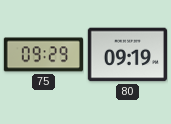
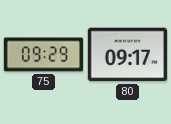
80: 09:19 -> 09:17 (127, 55)
